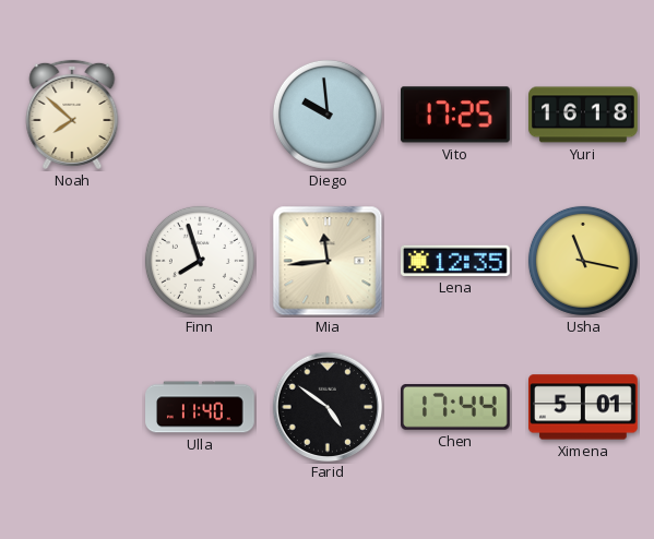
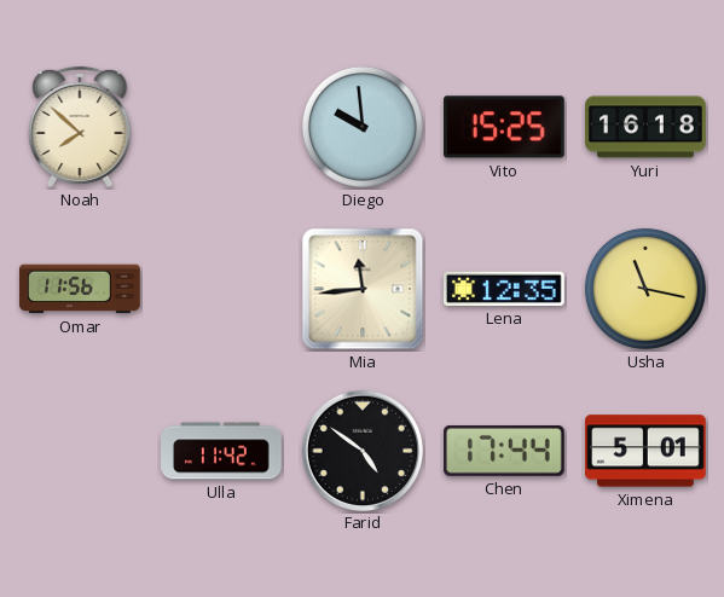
Vito: 17:25 -> 15:25 (505, 127)
Omar: none -> 11:56 (81, 289)
Finn: 7:57 -> none (200, 261)
Ulla: 11:40 -> 11:42 (221, 451)
